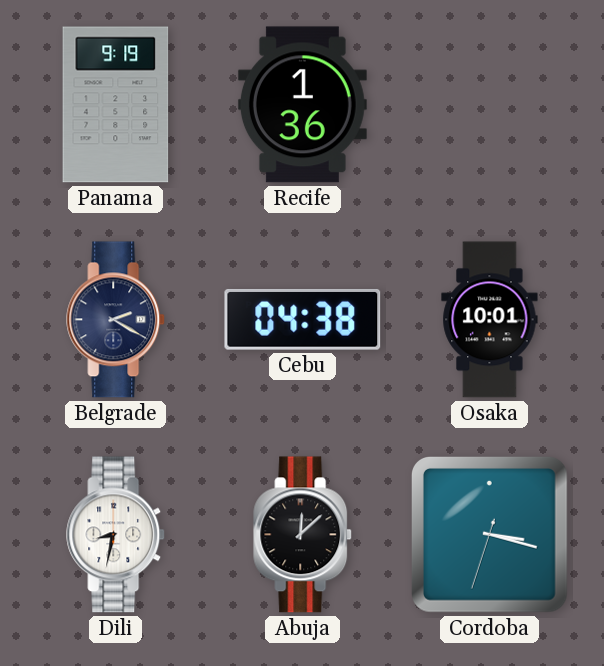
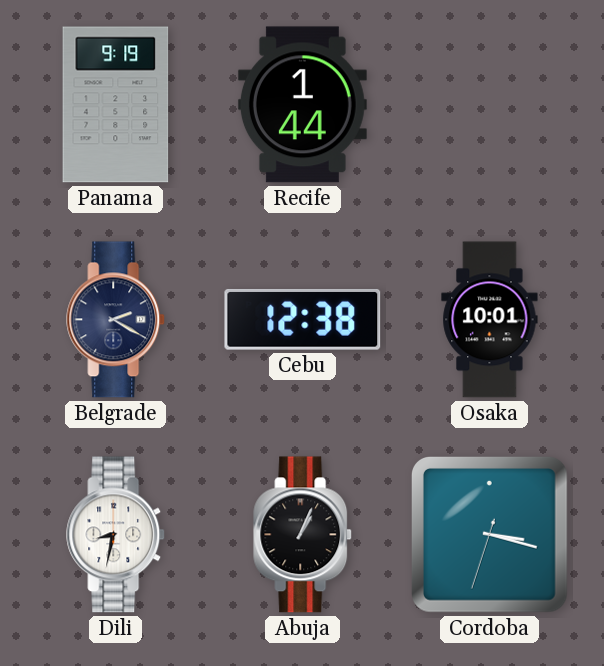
Recife: 1:36 -> 1:44 (302, 105)
Cebu: 04:38 -> 12:38 (303, 320)
Abuja: 12:08 -> 1:04 (303, 535)
